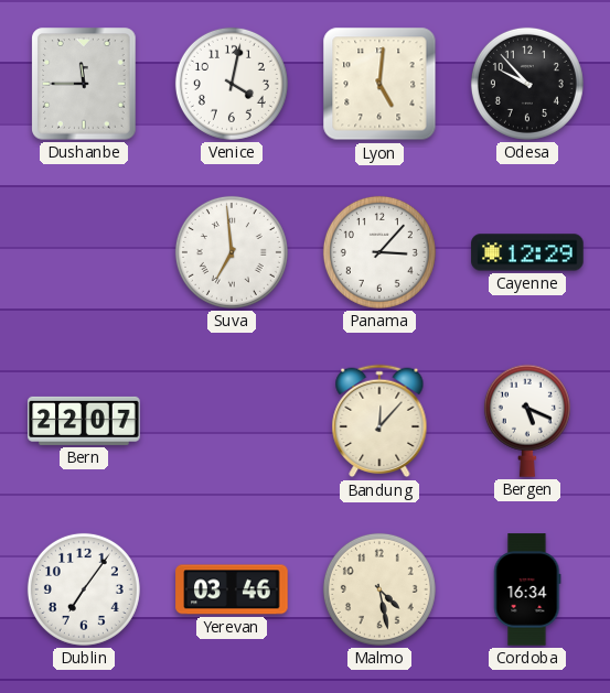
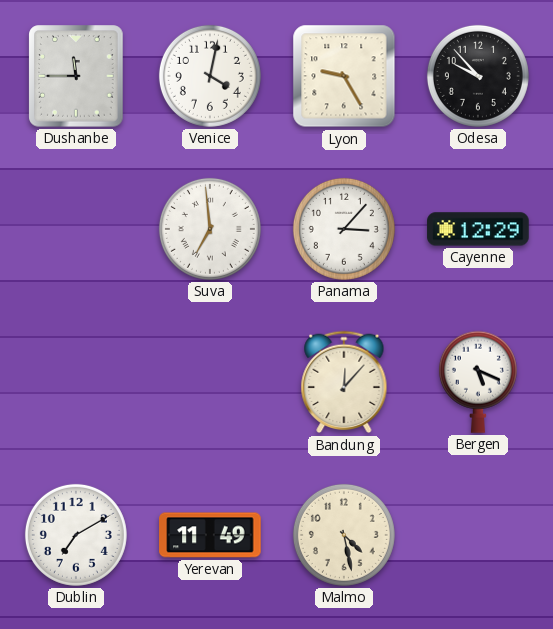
Lyon: 5:01 -> 9:25 (344, 76)
Bern: 22:07 -> none (84, 421)
Dublin: 7:06 -> 7:10 (76, 535)
Yerevan: 03:46 -> 11:49 (210, 535)
Cordoba: 16:34 -> none (527, 589)
